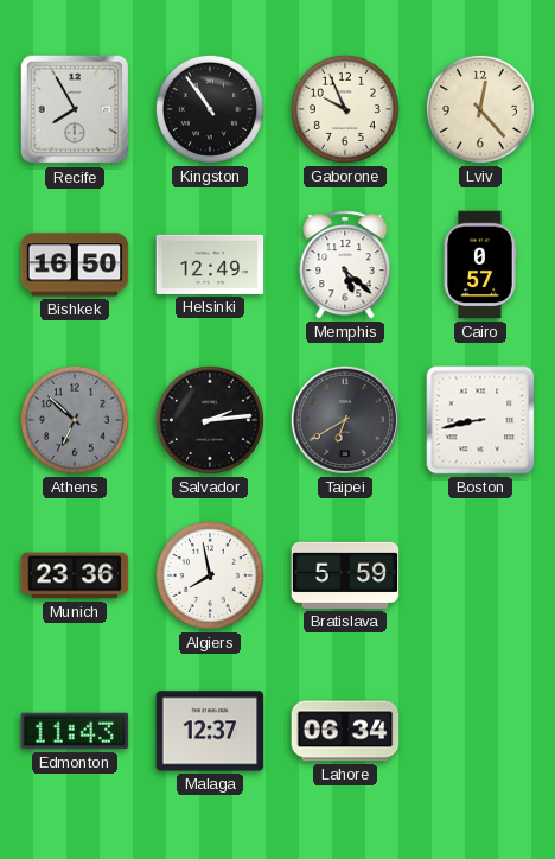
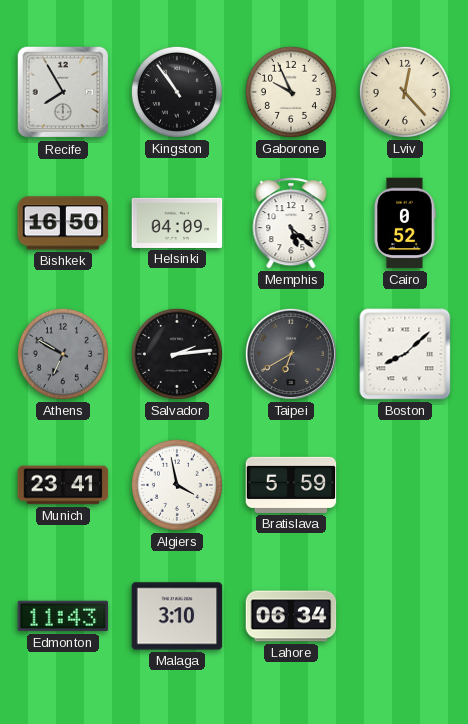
Helsinki: 12:49 -> 04:09 (177, 223)
Cairo: 0:57 -> 0:52 (405, 223)
Athens: 6:52 -> 6:50 (63, 354)
Boston: 8:43 -> 8:08 (405, 354)
Munich: 23:36 -> 23:41 (63, 485)
Algiers: 7:58 -> 3:58 (177, 485)
Malaga: 12:37 -> 3:10 (177, 616)
